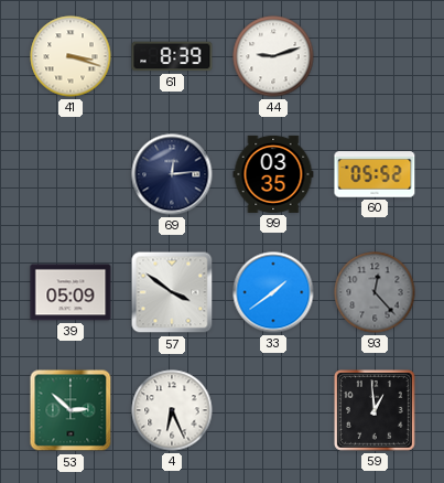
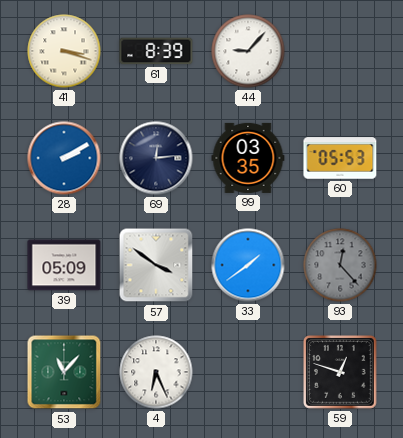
44: 9:12 -> 9:07 (248, 51)
28: none -> 2:10 (64, 158)
60: 05:52 -> 05:53 (340, 158)
53: 2:52 -> 11:07 (64, 372)
59: 12:59 -> 12:48 (341, 373)
